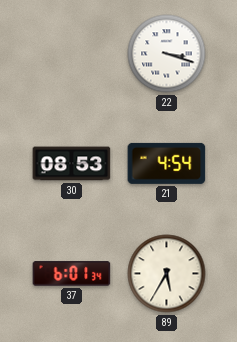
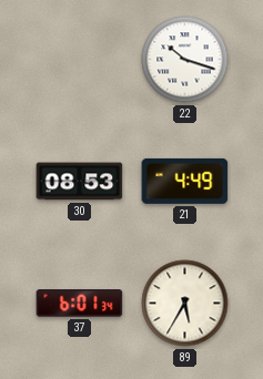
22: 3:18 -> 10:18 (185, 60)
21: 4:54 -> 4:49 (185, 181)
